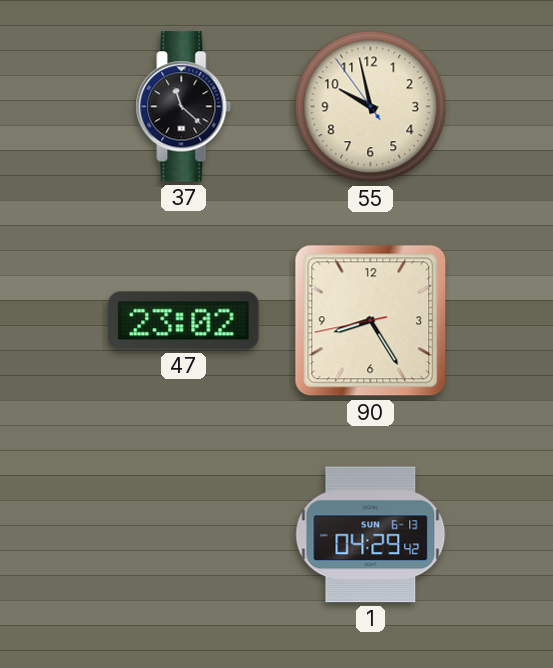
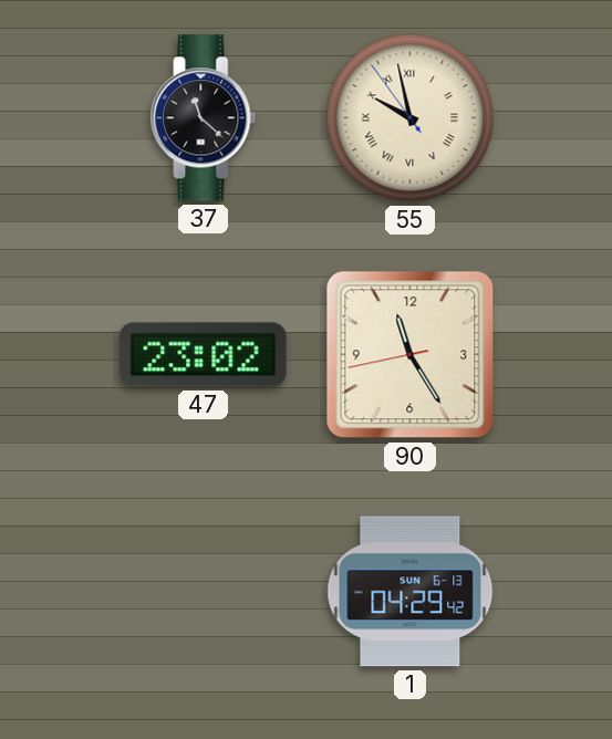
55 numerals: Arabic -> Roman (411, 118)
90: 8:24 -> 11:24 (411, 355)
